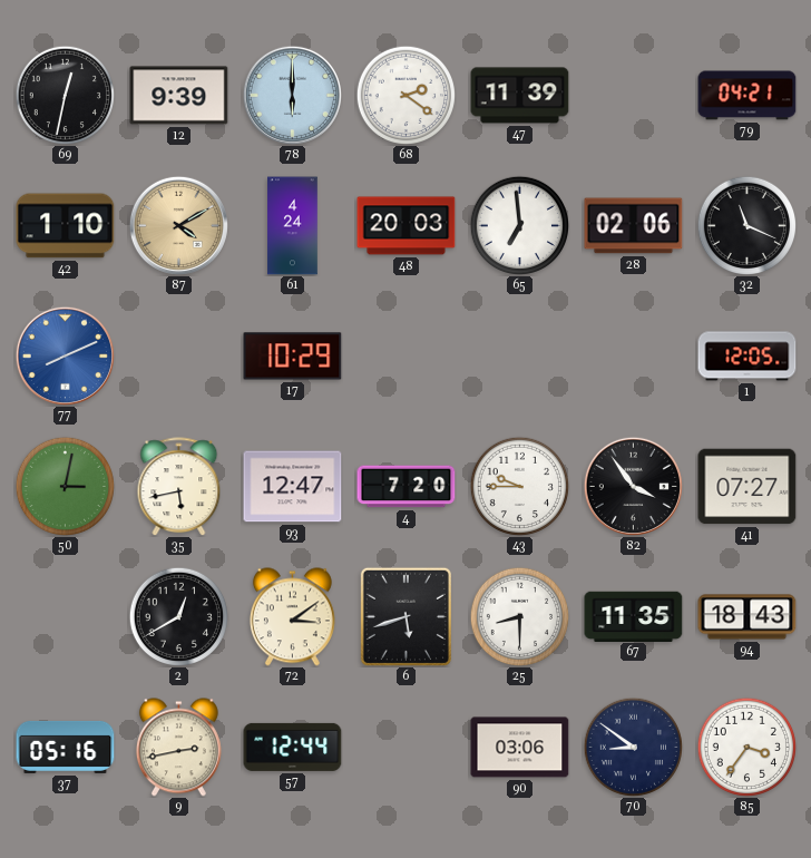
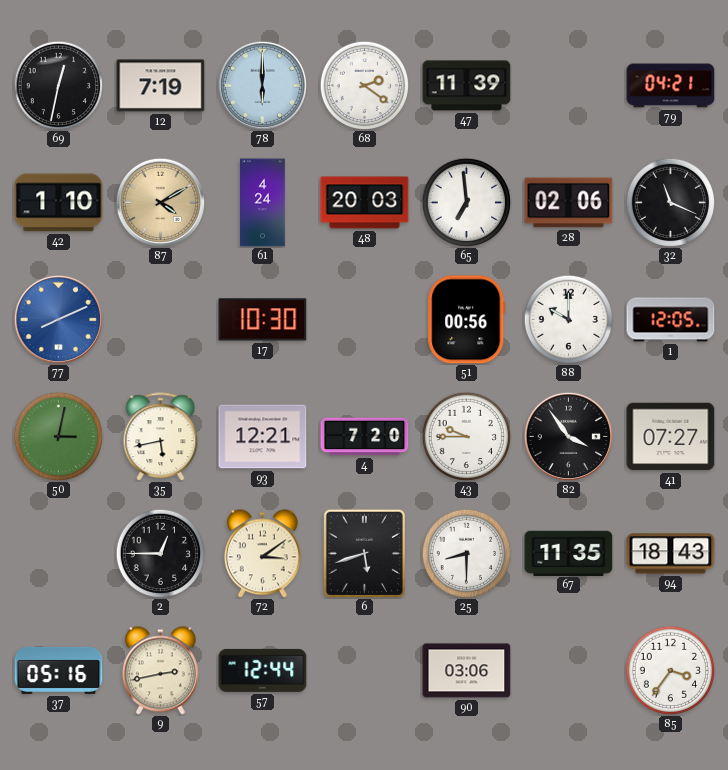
12: 9:39 -> 7:19 (161, 86)
17: 10:29 -> 10:30 (263, 320)
51: none -> 00:56 (467, 320)
88: none -> 10:00 (568, 319)
93: 12:47 -> 12:21 (263, 437)
2: 12:40 -> 12:45 (160, 553)
70: 8:51 -> none (633, 747)
